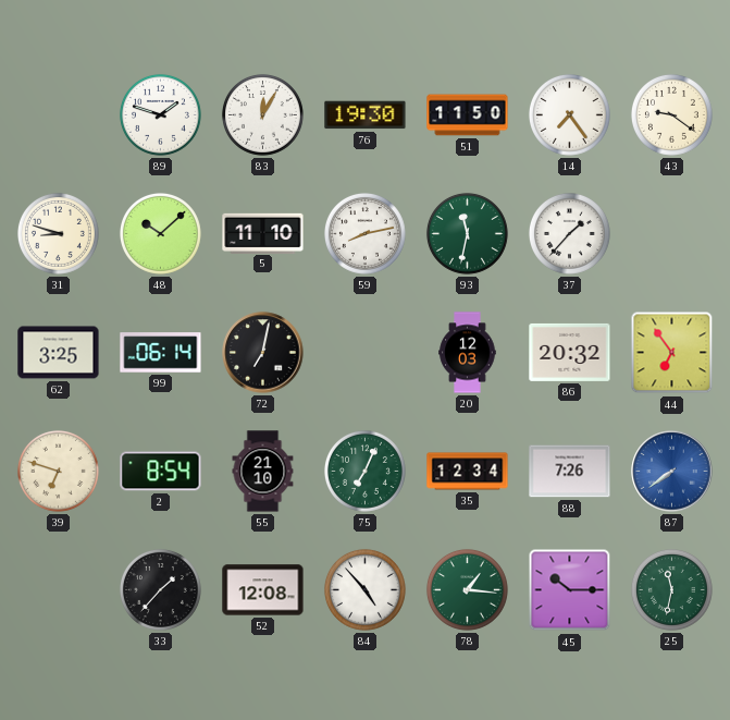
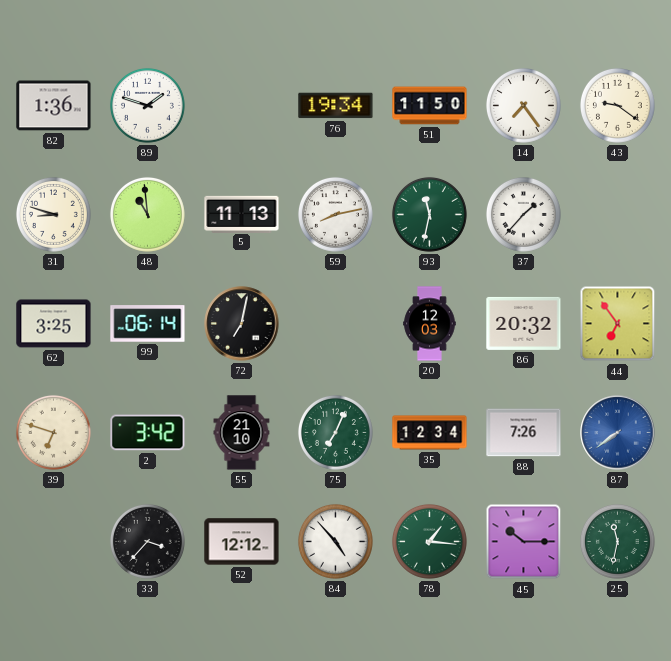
82: none -> 1:36 (54, 106)
83: 12:05 -> none (262, 114)
76: 19:30 -> 19:34 (336, 106)
48: 10:08 -> 10:59 (147, 214)
5: 11:10 -> 11:13 (242, 214)
2: 8:54 -> 3:42 (148, 433)
33: 1:37 -> 3:37 (147, 541)
52: 12:08 -> 12:12 (242, 542)
